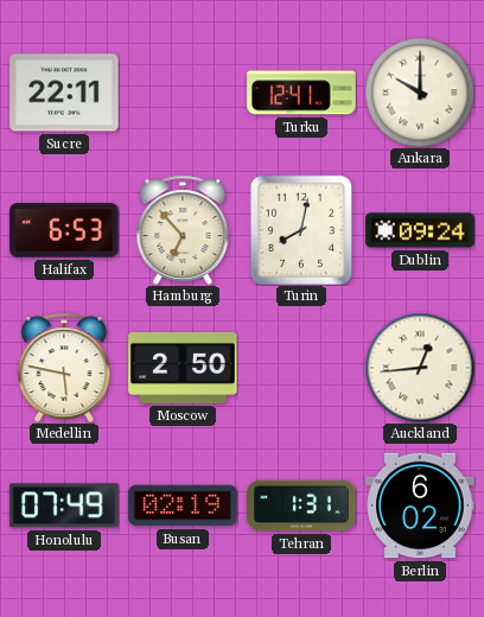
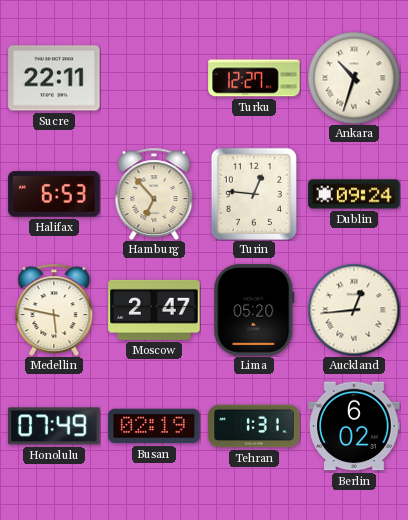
Turku: 12:41 -> 12:27 (254, 78)
Ankara: 10:00 -> 10:33 (354, 78)
Turin: 8:02 -> 12:46 (254, 194)
Moscow: 2:50 -> 2:47 (154, 310)
Lima: none -> 05:20 (254, 310)
